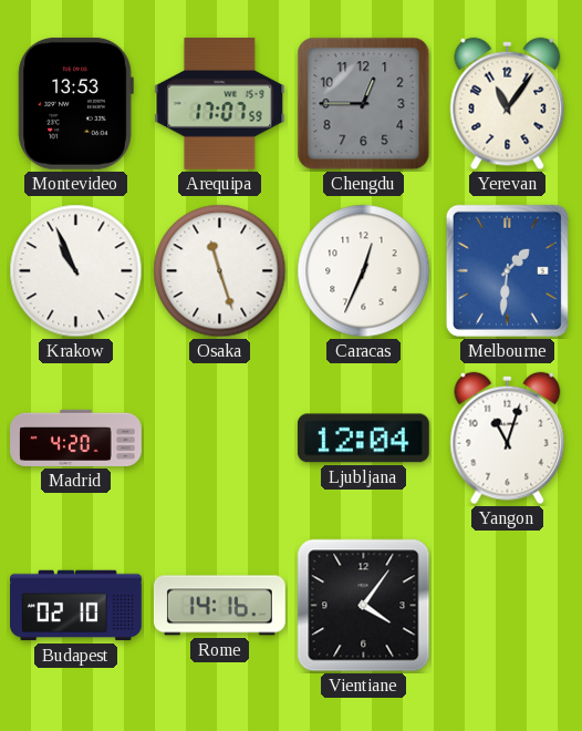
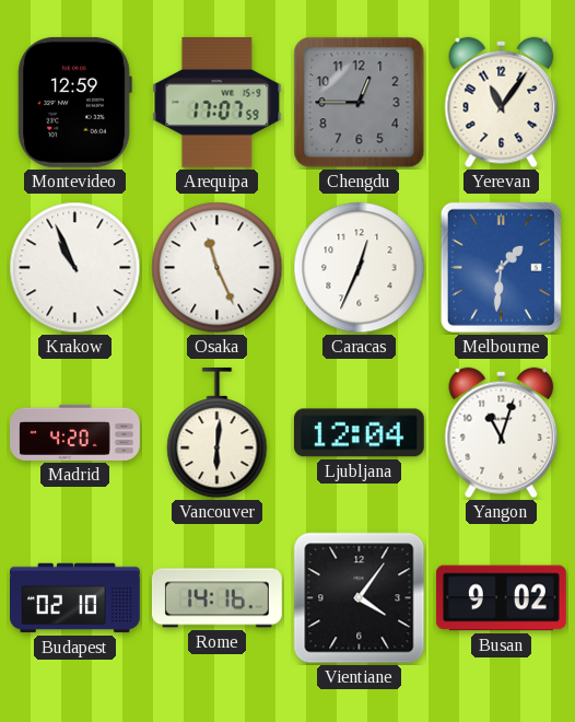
Montevideo: 13:53 -> 12:59 (74, 102)
Osaka: 11:27 -> 11:26 (218, 268)
Vancouver: none -> 6:01 (218, 433)
Busan: none -> 9:02 (501, 598)
